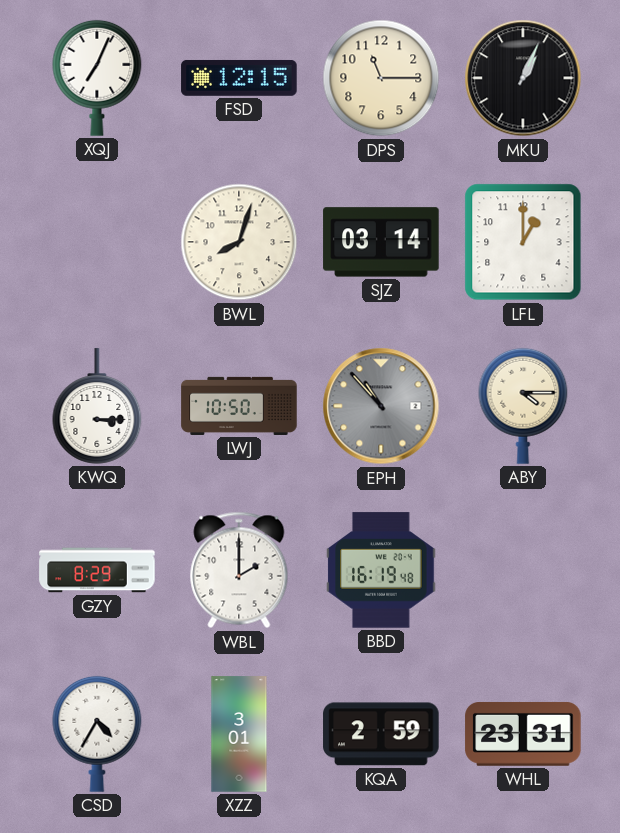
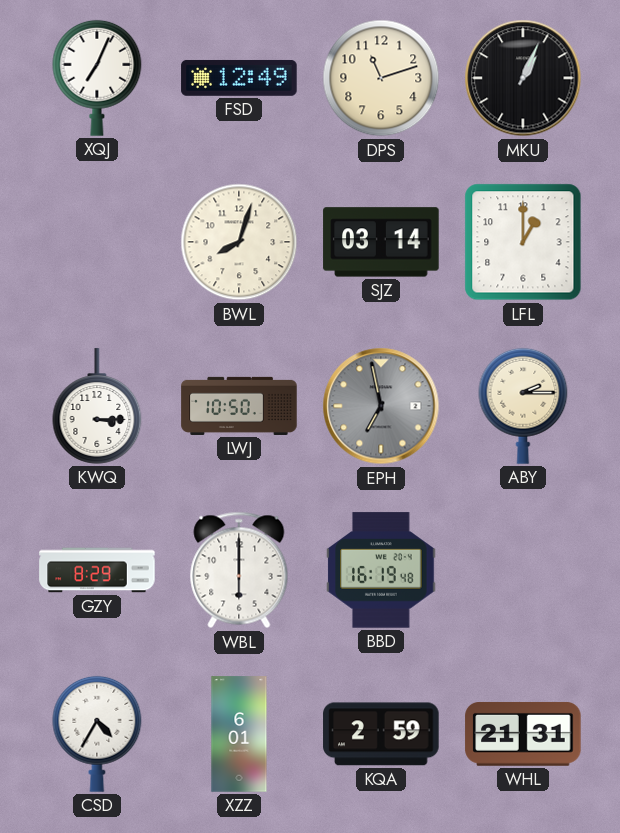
FSD: 12:15 -> 12:49 (239, 78)
DPS: 11:15 -> 11:12 (381, 78)
EPH: 10:53 -> 6:58 (381, 406)
ABY: 4:15 -> 2:15 (523, 406)
WBL: 2:00 -> 6:00 (239, 570)
XZZ: 3:01 -> 6:01 (239, 734)
WHL: 23:31 -> 21:31 (523, 734)
